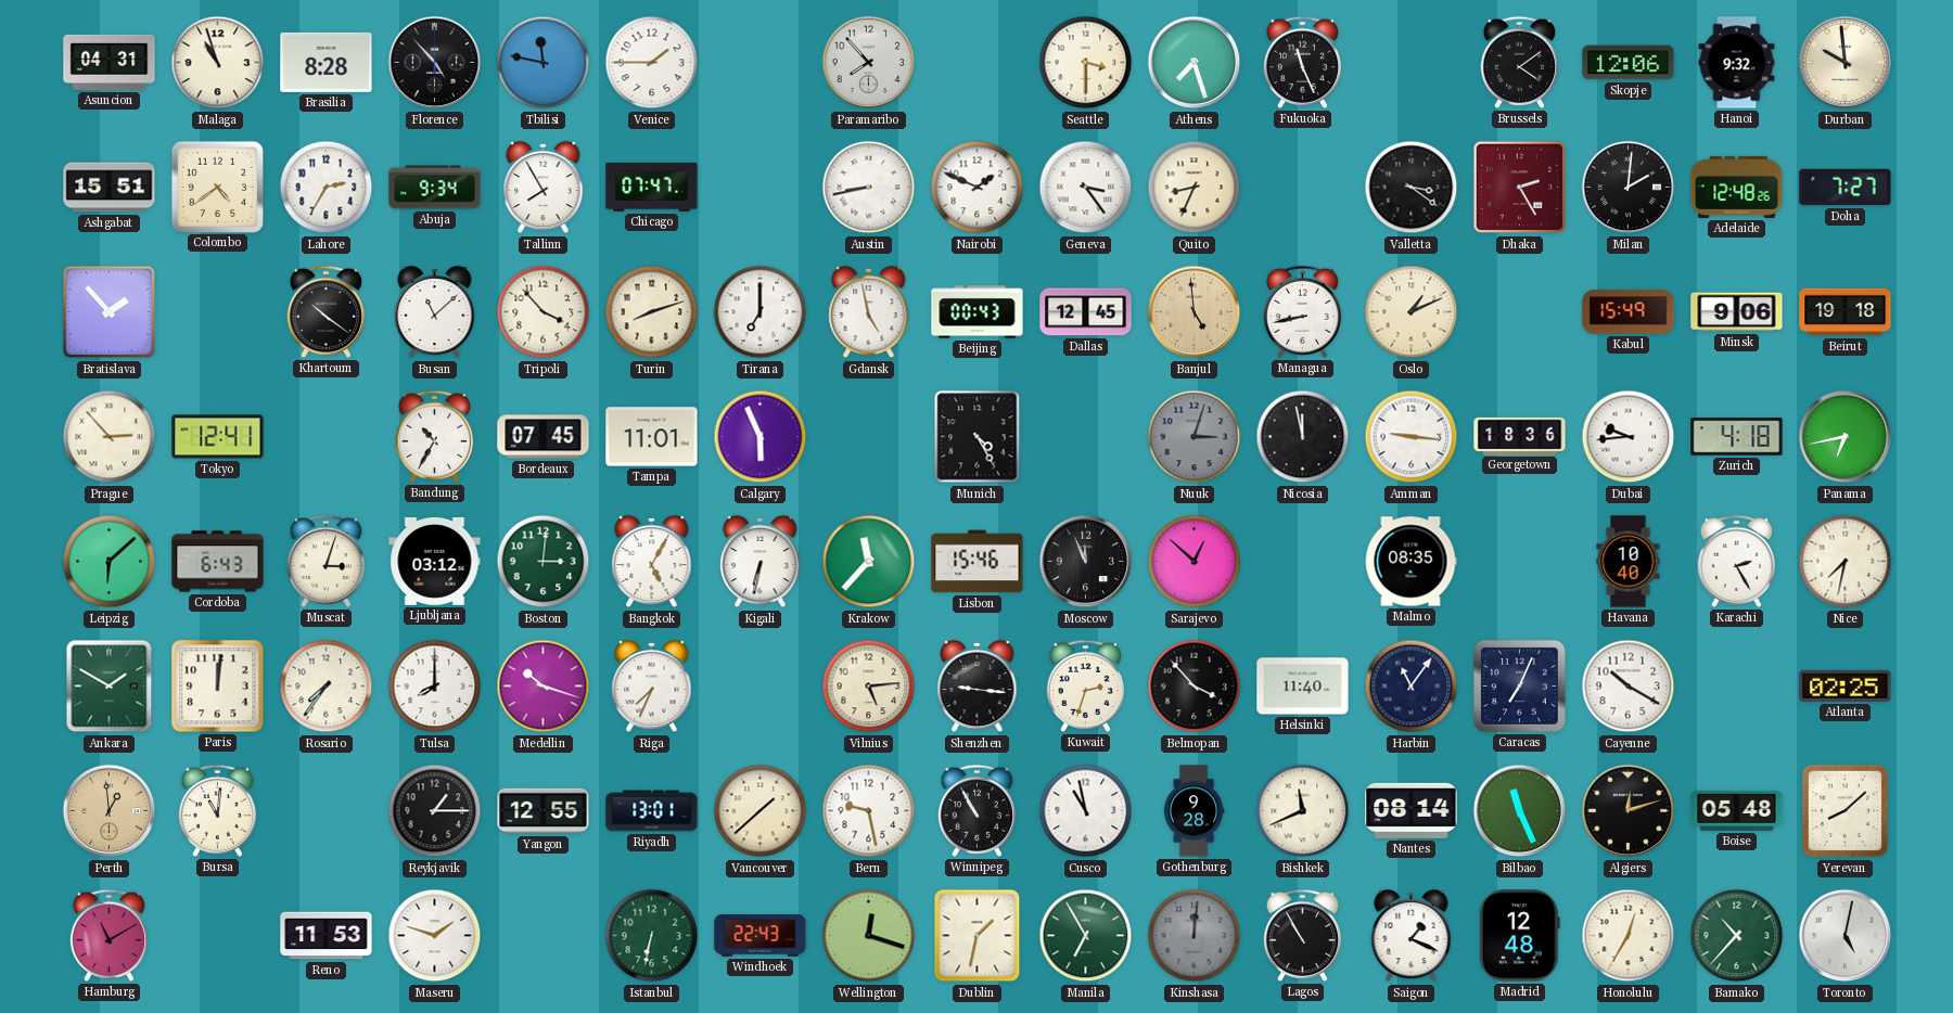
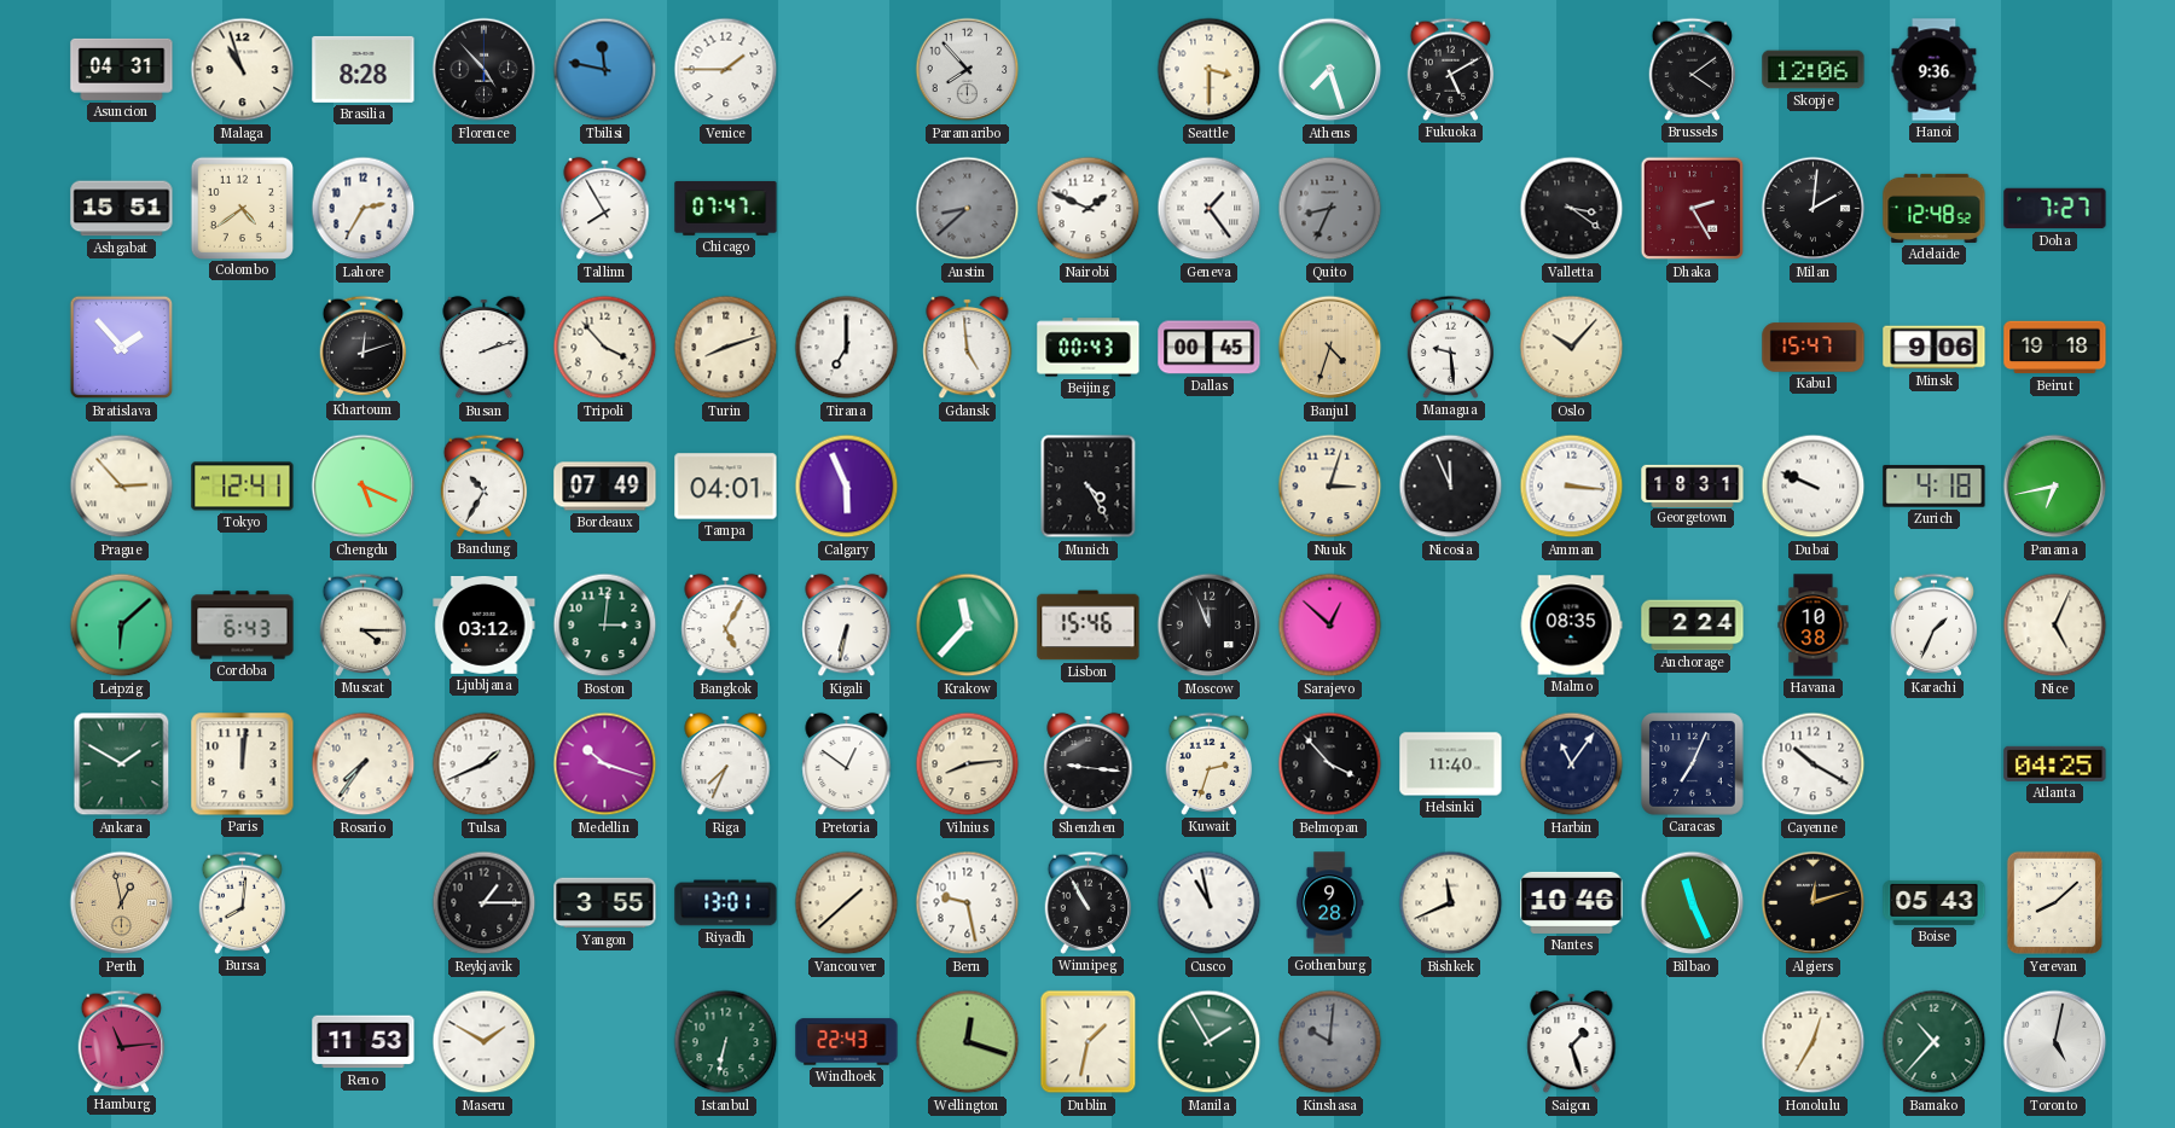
Fukuoka: 11:26 -> 5:10 (1451, 69)
Hanoi: 9:32 -> 9:36 (1935, 70)
Durban: 9:59 -> none (1846, 63)
Abuja: 9:34 -> none (435, 188)
Austin: 8:43 -> 8:38 (968, 209)
Austin dial: white -> grey (968, 209)
Geneva: 3:24 -> 1:24 (1210, 209)
Quito dial: cream -> grey (1330, 209)
Adelaide: 12:48:26 -> 12:48:52 (1935, 208)
Khartoum: 10:21 -> 12:12 (364, 347)
Busan: 11:08 -> 2:12 (485, 348)
Gdansk: 4:58 -> 4:59 (968, 348)
Dallas: 12:45 -> 00:45 (1210, 348)
Banjul: 4:59 -> 4:33 (1330, 348)
Managua: 8:43 -> 9:29 (1451, 347)
Oslo: 1:11 -> 10:07 (1572, 348)
Kabul: 15:49 -> 15:47 (1814, 348)
Chengdu: none -> 5:19 (364, 487)
Bordeaux: 07:45 -> 07:49 (605, 487)
Tampa: 11:01 -> 04:01 (726, 487)
Nuuk dial: grey -> cream (1330, 487)
Nicosia: 11:58 -> 11:56 (1451, 487)
Amman: 9:16 -> 3:16 (1572, 487)
Georgetown: 18:36 -> 18:31 (1693, 485)
Dubai: 9:44 -> 9:49 (1814, 487)
Muscat: 3:03 -> 4:15 (364, 624)
Anchorage: none -> 2:24 (1693, 626)
Havana: 10:40 -> 10:38 (1814, 626)
Karachi: 2:25 -> 1:34 (1935, 624)
Nice: 7:32 -> 5:04 (2055, 626)
Tulsa: 8:00 -> 1:41 (485, 764)
Pretoria: none -> 12:51 (847, 764)
Vilnius: 5:14 -> 8:14 (968, 764)
Atlanta: 02:25 -> 04:25 (2055, 763)
Perth: 12:59 -> 12:58 (122, 903)
Bursa: 11:01 -> 8:01 (243, 902)
Yangon: 12:55 -> 3:55 (605, 903)
Nantes: 08:14 -> 10:46 (1572, 902)
Boise: 05:48 -> 05:43 (1935, 902)
Hamburg: 11:10 -> 11:14 (122, 1041)
Maseru: 1:48 -> 1:50 (485, 1042)
Manila: 6:55 -> 1:55 (1210, 1042)
Kinshasa: 12:01 -> 10:01 (1330, 1042)
Lagos: 10:55 -> none (1303, 935)
Saigon: 1:19 -> 1:27 (1572, 1042)
Madrid: 12:48 -> none (1519, 936)
